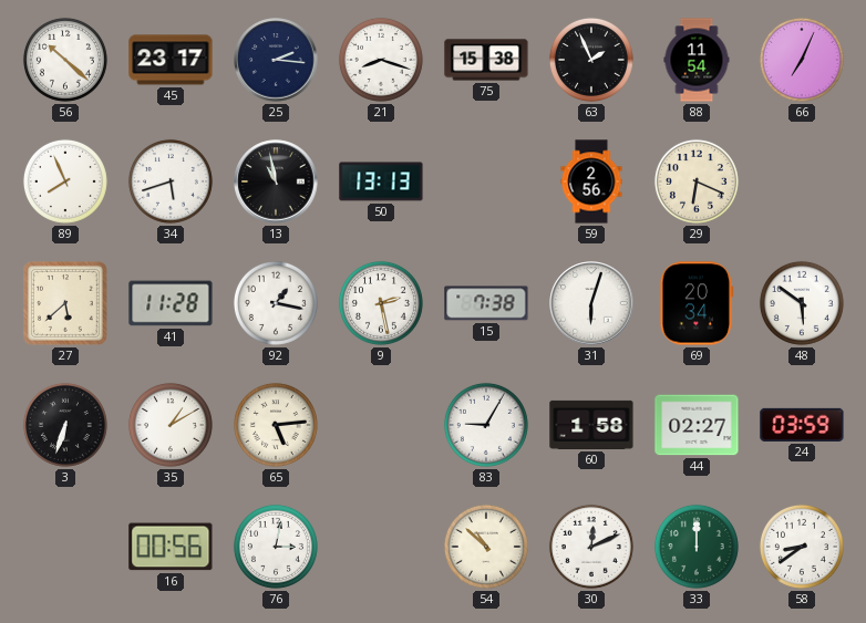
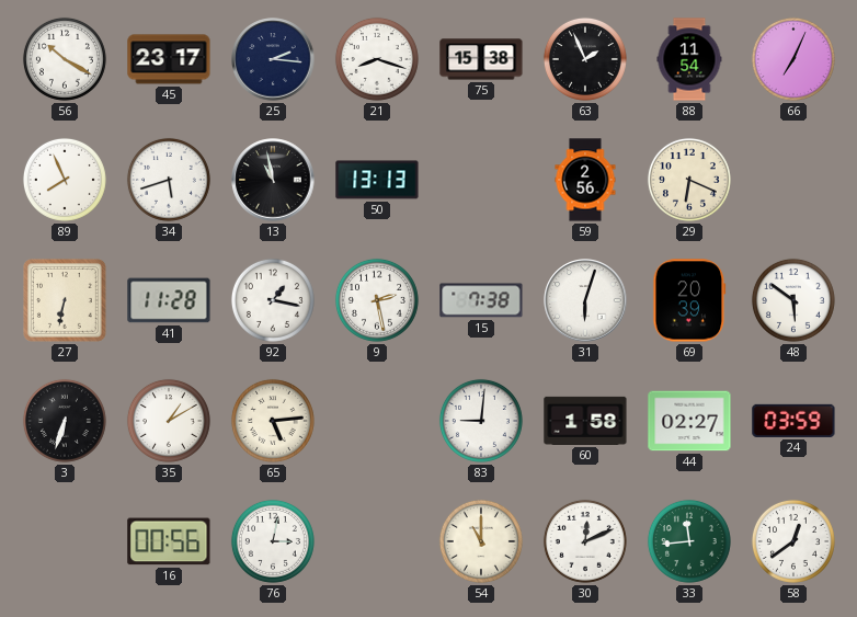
56: 10:22 -> 10:20 (65, 59)
27: 5:38 -> 6:32 (65, 300)
69: 20:34 -> 20:39 (689, 300)
83: 9:05 -> 9:01 (481, 421)
54: 10:52 -> 11:00 (481, 541)
33: 12:00 -> 11:44 (689, 541)
58: 8:39 -> 12:39 (793, 541)
